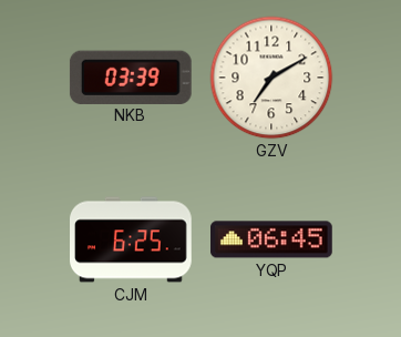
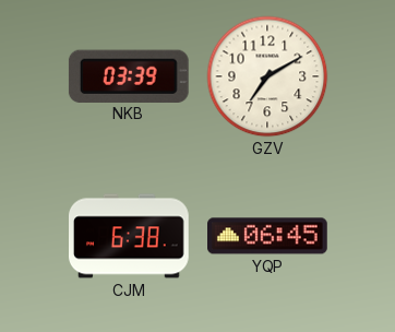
CJM: 6:25 -> 6:38 (130, 236)
